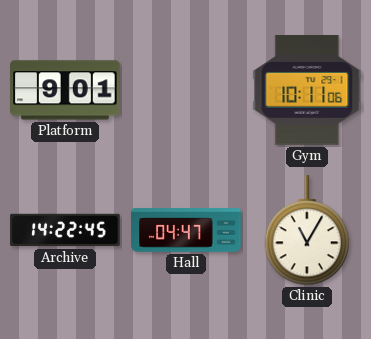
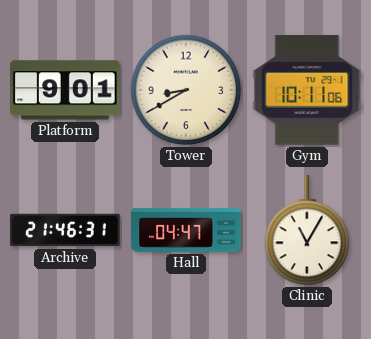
Tower: none -> 8:40 (186, 90)
Archive: 14:22 -> 21:46 (65, 230)
